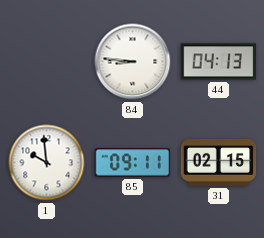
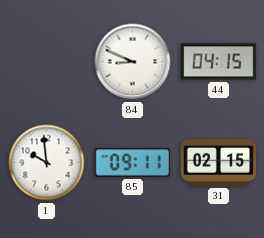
84: 8:46 -> 8:49 (133, 62)
44: 04:13 -> 04:15 (219, 62)
